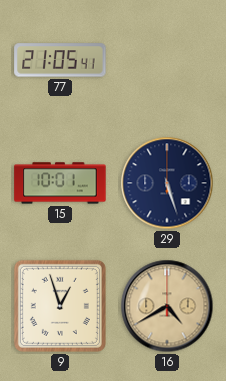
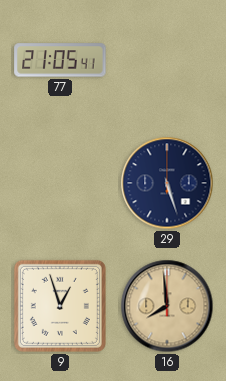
15: 10:01 -> none (60, 183)
16: 4:40 -> 7:59 (167, 306)
